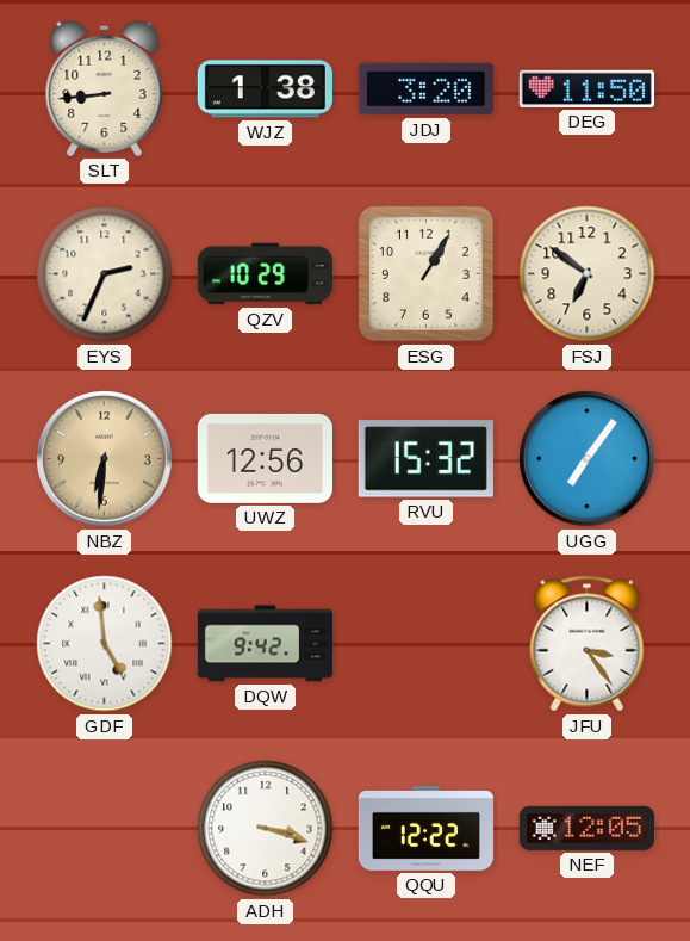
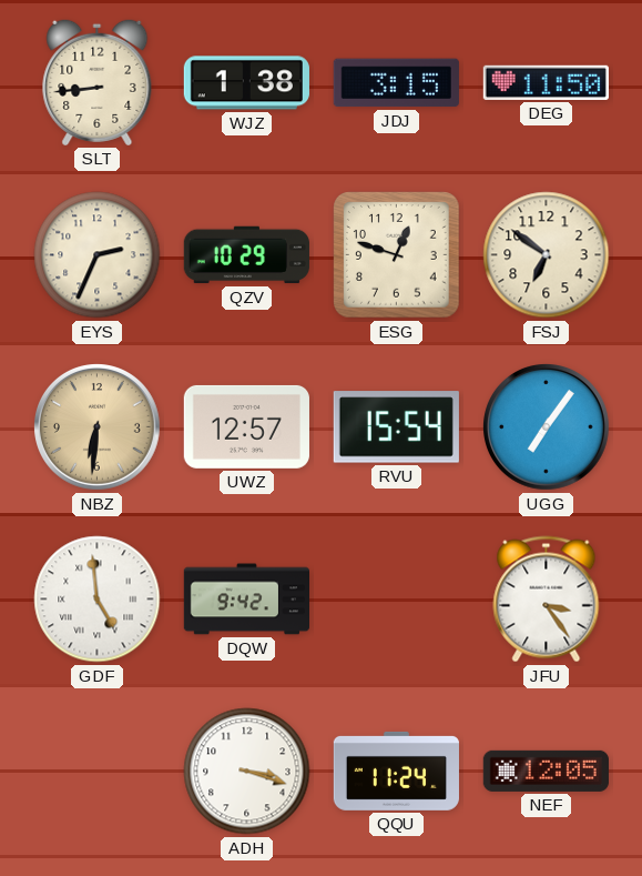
JDJ: 3:20 -> 3:15 (396, 83)
ESG: 1:05 -> 12:48 (397, 255)
UWZ: 12:56 -> 12:57 (246, 426)
RVU: 15:32 -> 15:54 (396, 427)
QQU: 12:22 -> 11:24 (396, 771)
